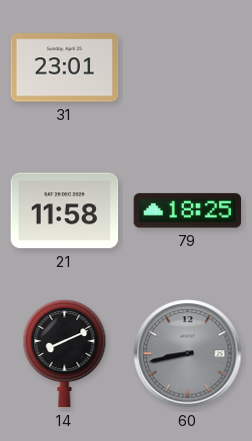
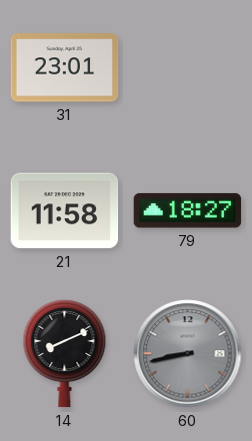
79: 18:25 -> 18:27 (188, 211)
